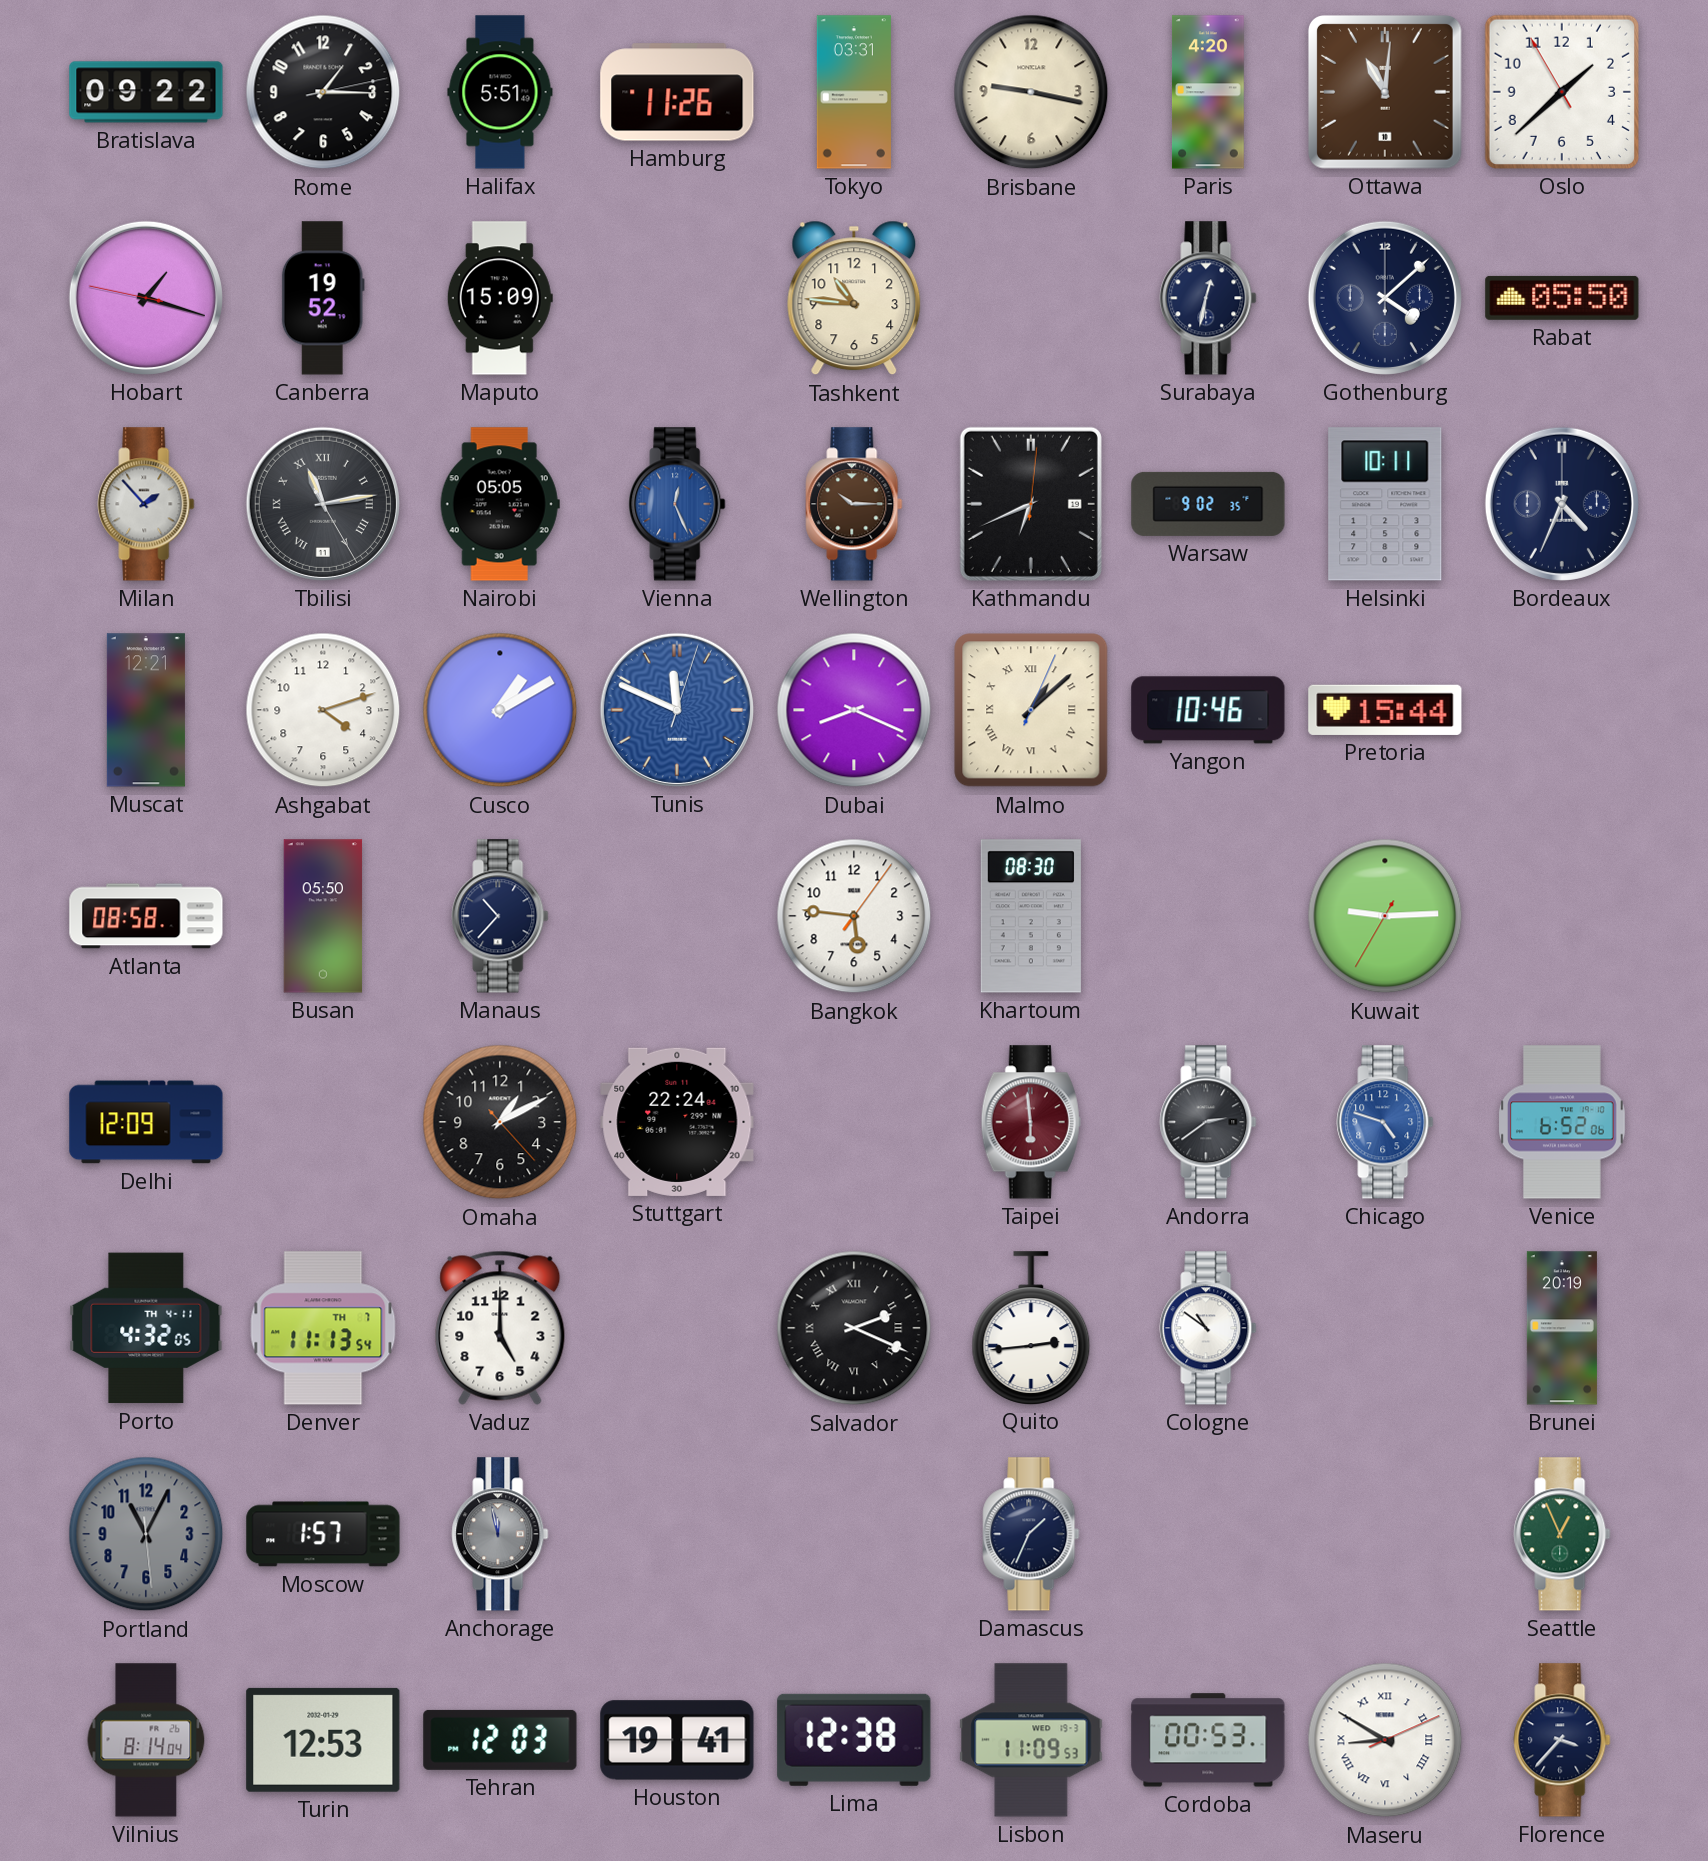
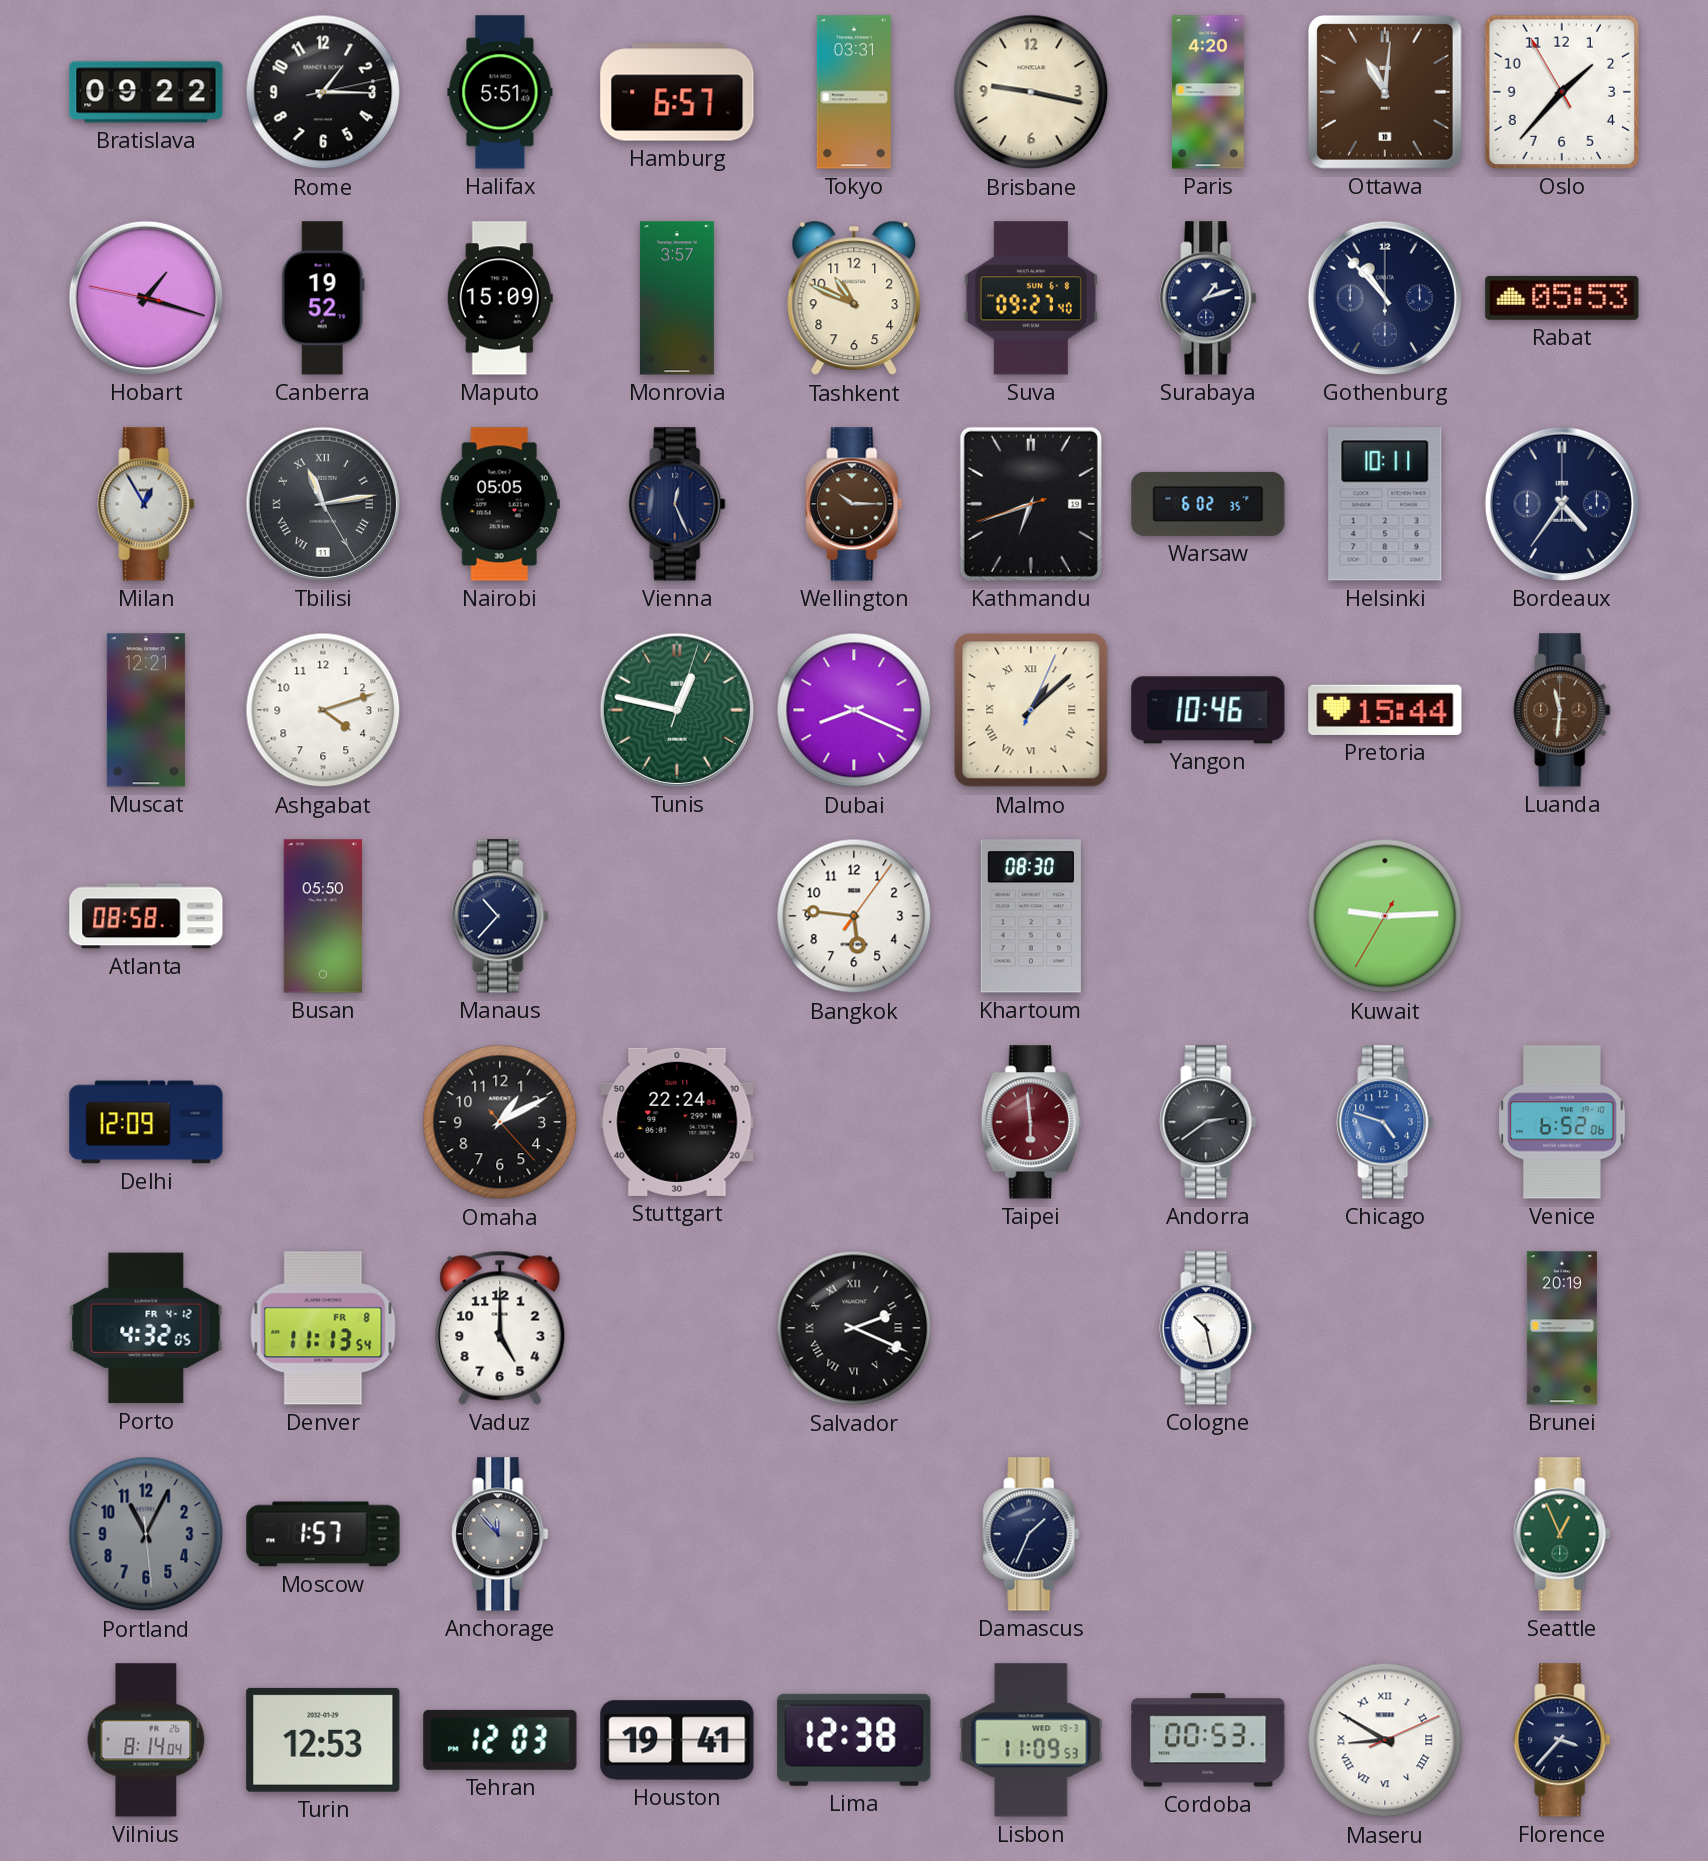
Hamburg: 11:26 -> 6:57 (677, 92)
Oslo: 1:37 -> 1:36 (1562, 92)
Monrovia: none -> 3:57 (677, 298)
Tashkent: 10:46 -> 10:49 (854, 298)
Suva: none -> 09:27 (1031, 298)
Surabaya: 12:32 -> 1:12 (1208, 298)
Gothenburg: 4:08 -> 10:53 (1385, 298)
Rabat: 05:50 -> 05:53 (1562, 298)
Milan: 1:53 -> 12:55 (146, 504)
Vienna dial: blue -> navy (677, 504)
Kathmandu: 6:41:01 -> 6:41:42 (1031, 504)
Warsaw: 9:02 -> 6:02 (1208, 504)
Bordeaux: 4:34 -> 4:36 (1562, 504)
Cusco: 1:10 -> none (500, 710)
Tunis: 11:49 -> 12:47 (677, 710)
Tunis dial: blue -> green (677, 710)
Luanda: none -> 11:31 (1562, 710)
Porto date: TH 4-11 -> FR 4-12 (146, 1328)
Denver date: TH 7 -> FR 8 (323, 1328)
Quito: 2:44 -> none (1031, 1328)
Cologne: 10:51 -> 10:28 (1208, 1328)
Anchorage: 11:58 -> 11:53 (500, 1534)
